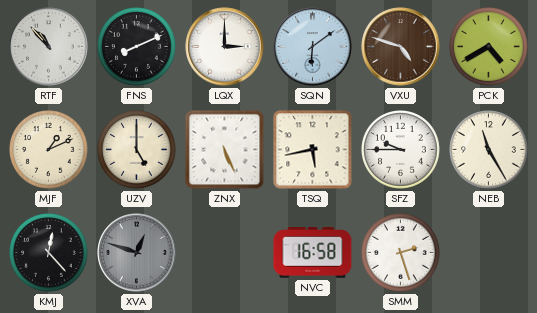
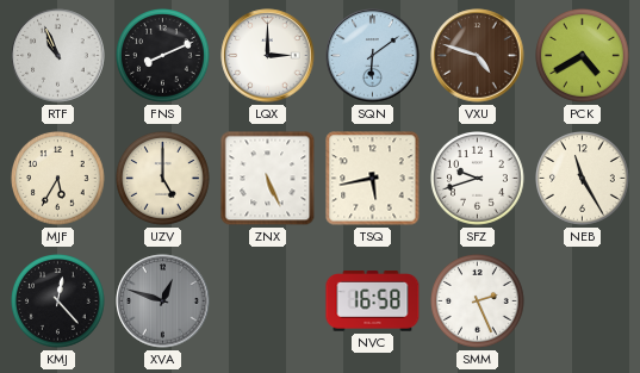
RTF: 10:53 -> 10:56 (58, 56)
MJF: 1:11 -> 5:35 (58, 179)
SFZ: 9:45 -> 9:42 (478, 179)
SMM: 2:27 -> 2:26 (478, 301)
